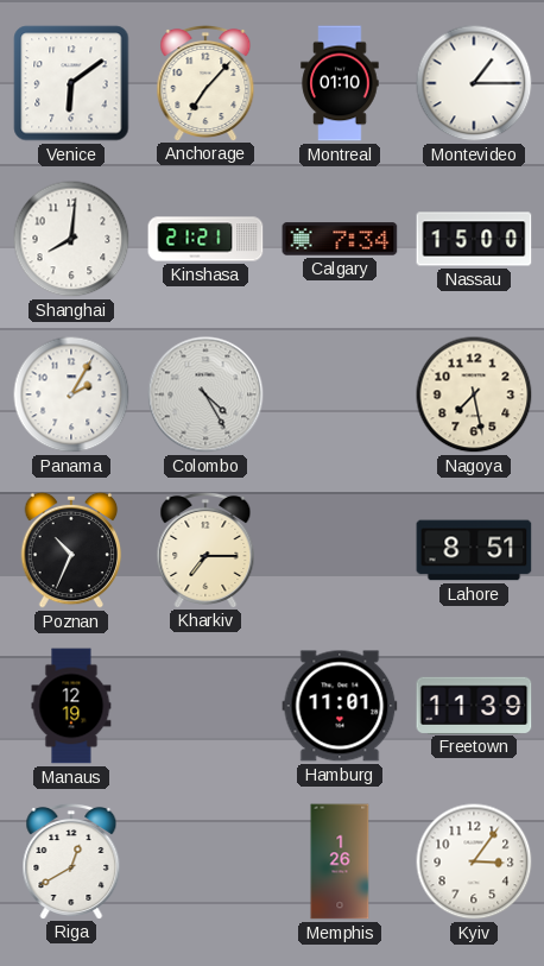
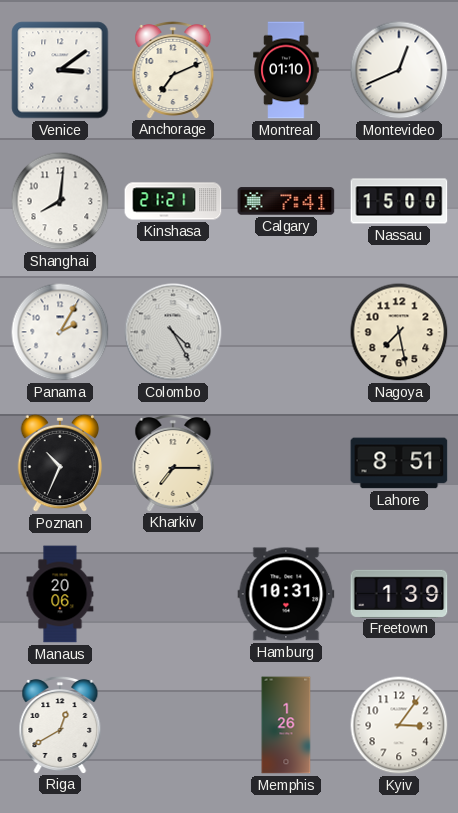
Venice: 6:09 -> 3:09 (60, 70)
Anchorage: 7:07 -> 7:11 (173, 69)
Montevideo: 1:15 -> 12:41 (399, 70)
Calgary: 7:34 -> 7:41 (286, 201)
Manaus: 12:19 -> 20:06 (60, 594)
Hamburg: 11:01 -> 10:31 (286, 594)
Freetown: 11:39 -> 1:39 (399, 593)
